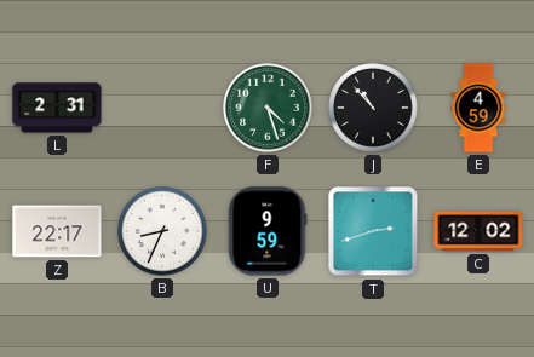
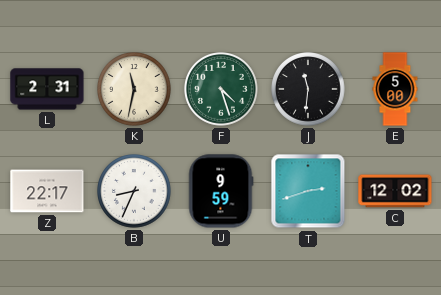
K: none -> 11:32 (135, 90)
J: 10:53 -> 11:31 (309, 90)
E: 4:59 -> 5:00 (395, 89)
